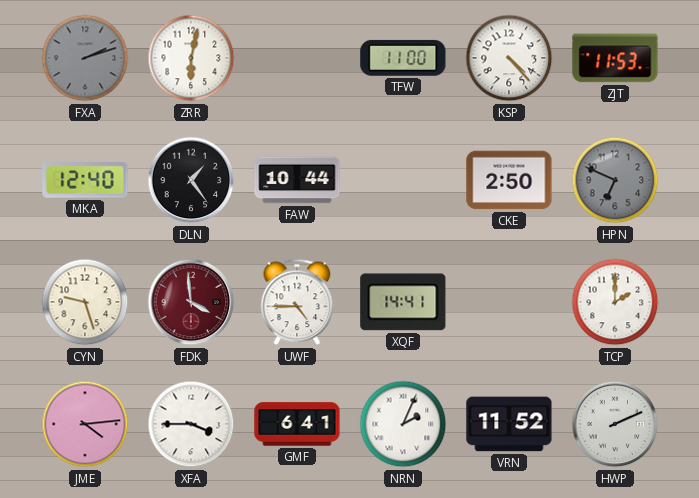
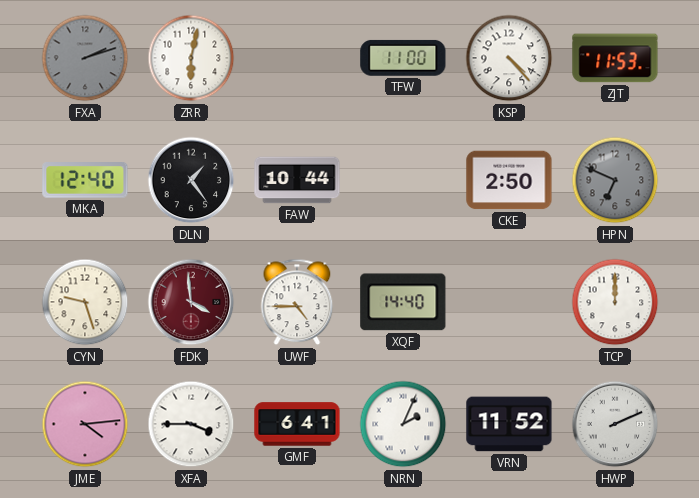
XQF: 14:41 -> 14:40 (403, 302)
TCP: 2:00 -> 12:00 (615, 302)
